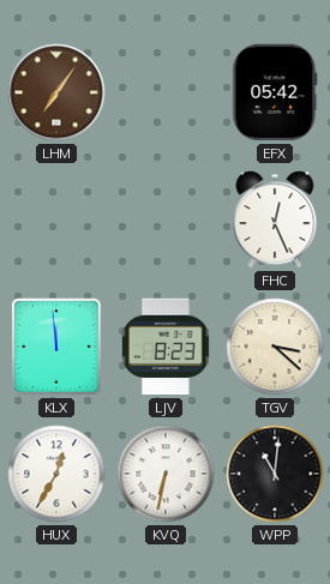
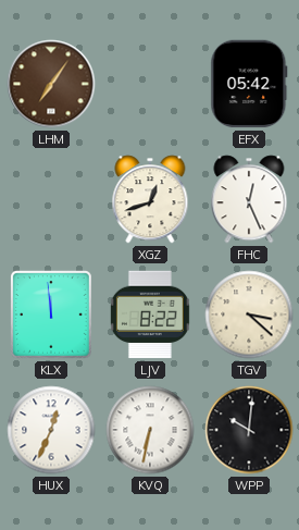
XGZ: none -> 12:42 (150, 199)
LJV: 8:23 -> 8:22 (150, 315)
HUX: 12:35 -> 12:34 (51, 430)
WPP: 11:01 -> 10:01 (249, 430)
